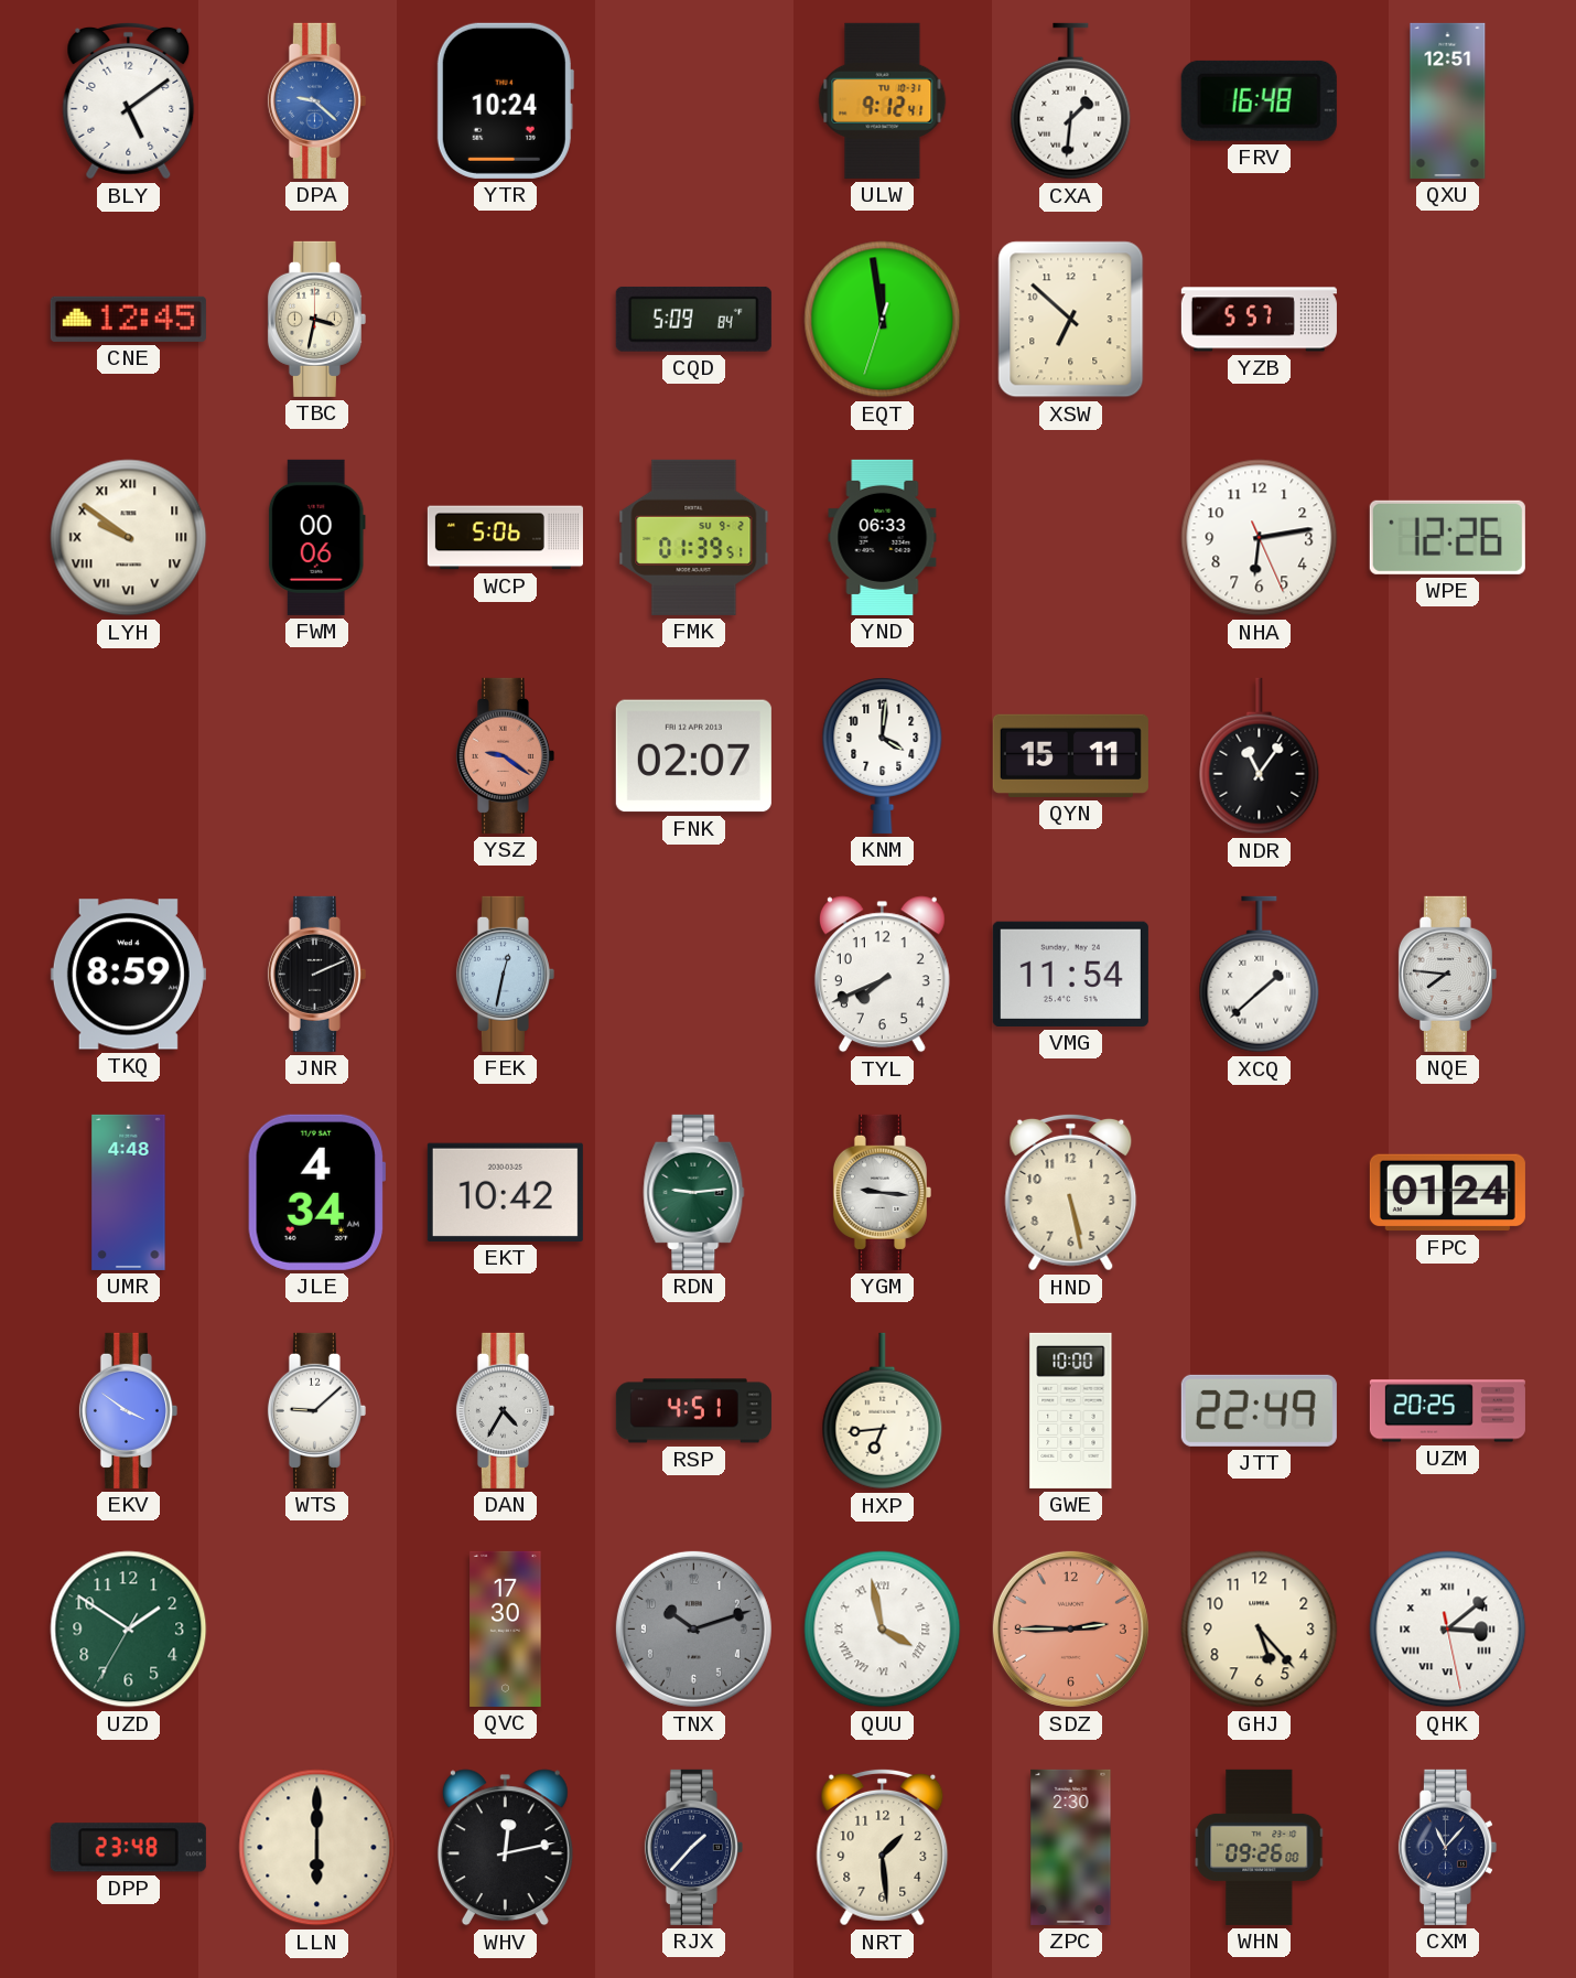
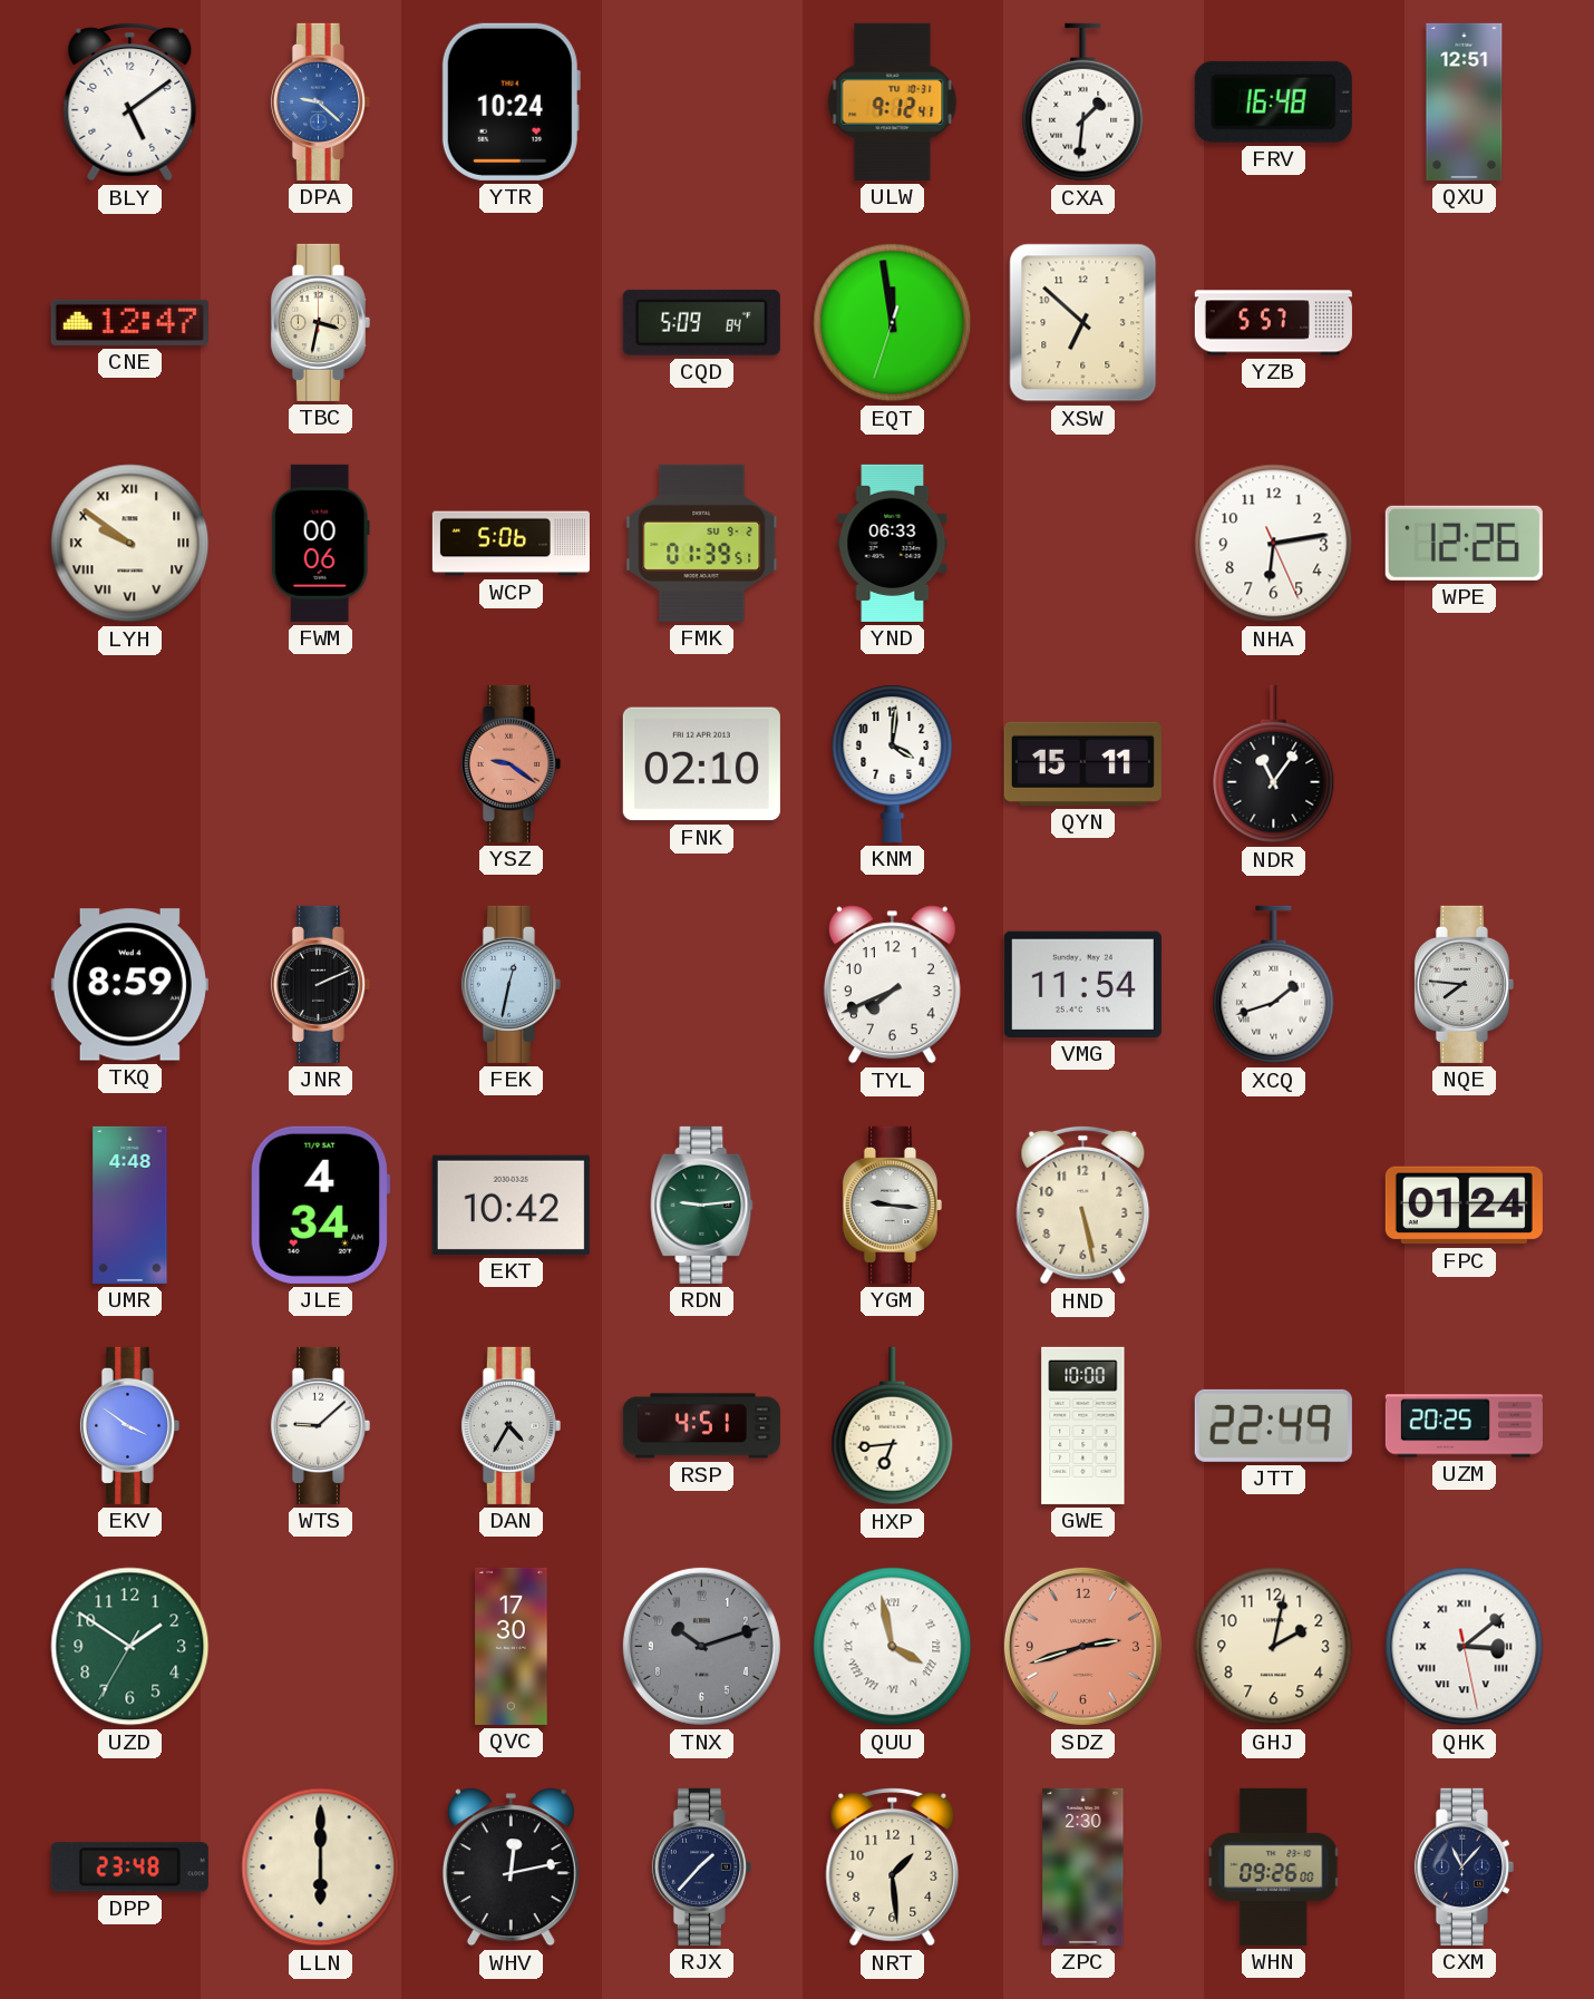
CNE: 12:45 -> 12:47 (129, 322)
FNK: 02:07 -> 02:10 (701, 764)
XCQ: 1:38 -> 1:42 (1274, 985)
SDZ: 2:45 -> 2:42 (1082, 1646)
GHJ: 5:23 -> 2:02 (1274, 1647)
